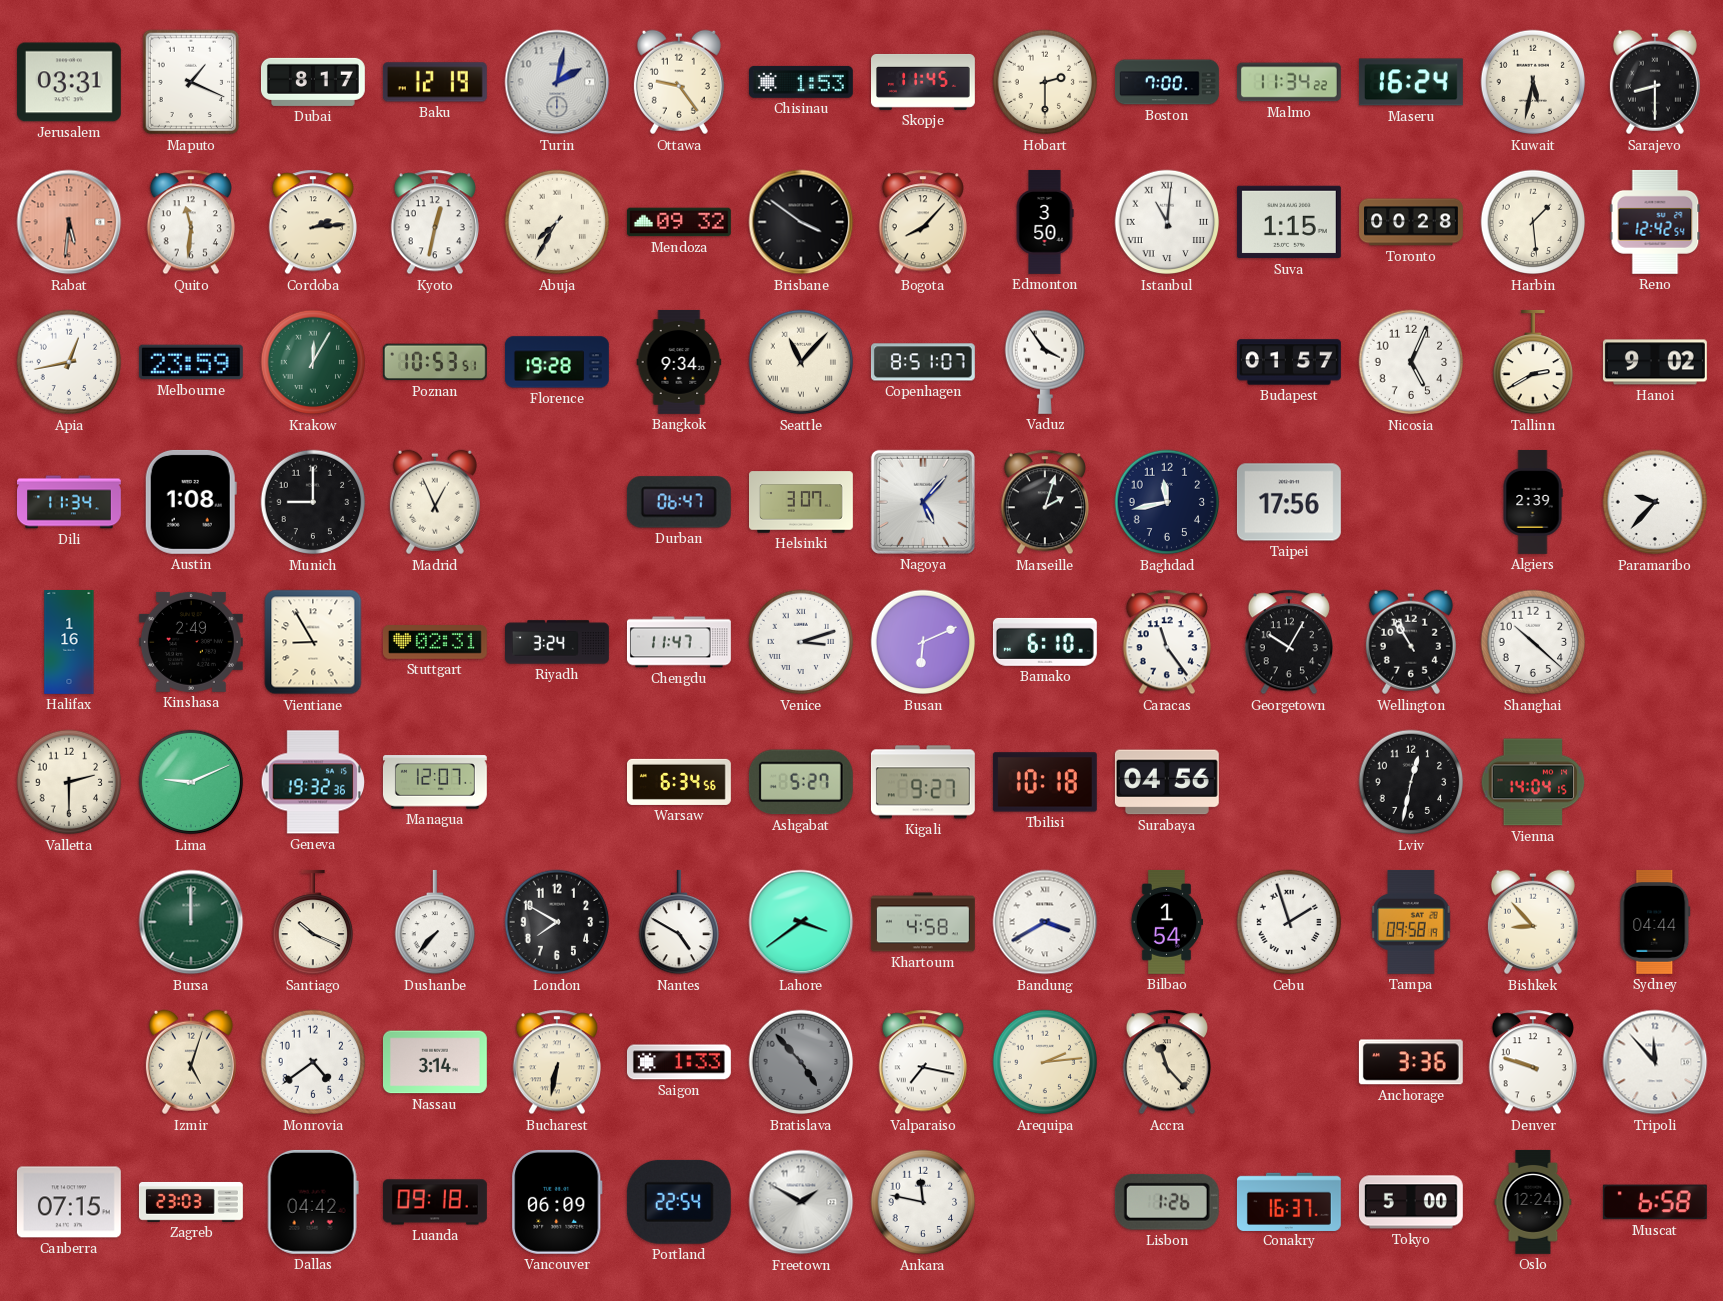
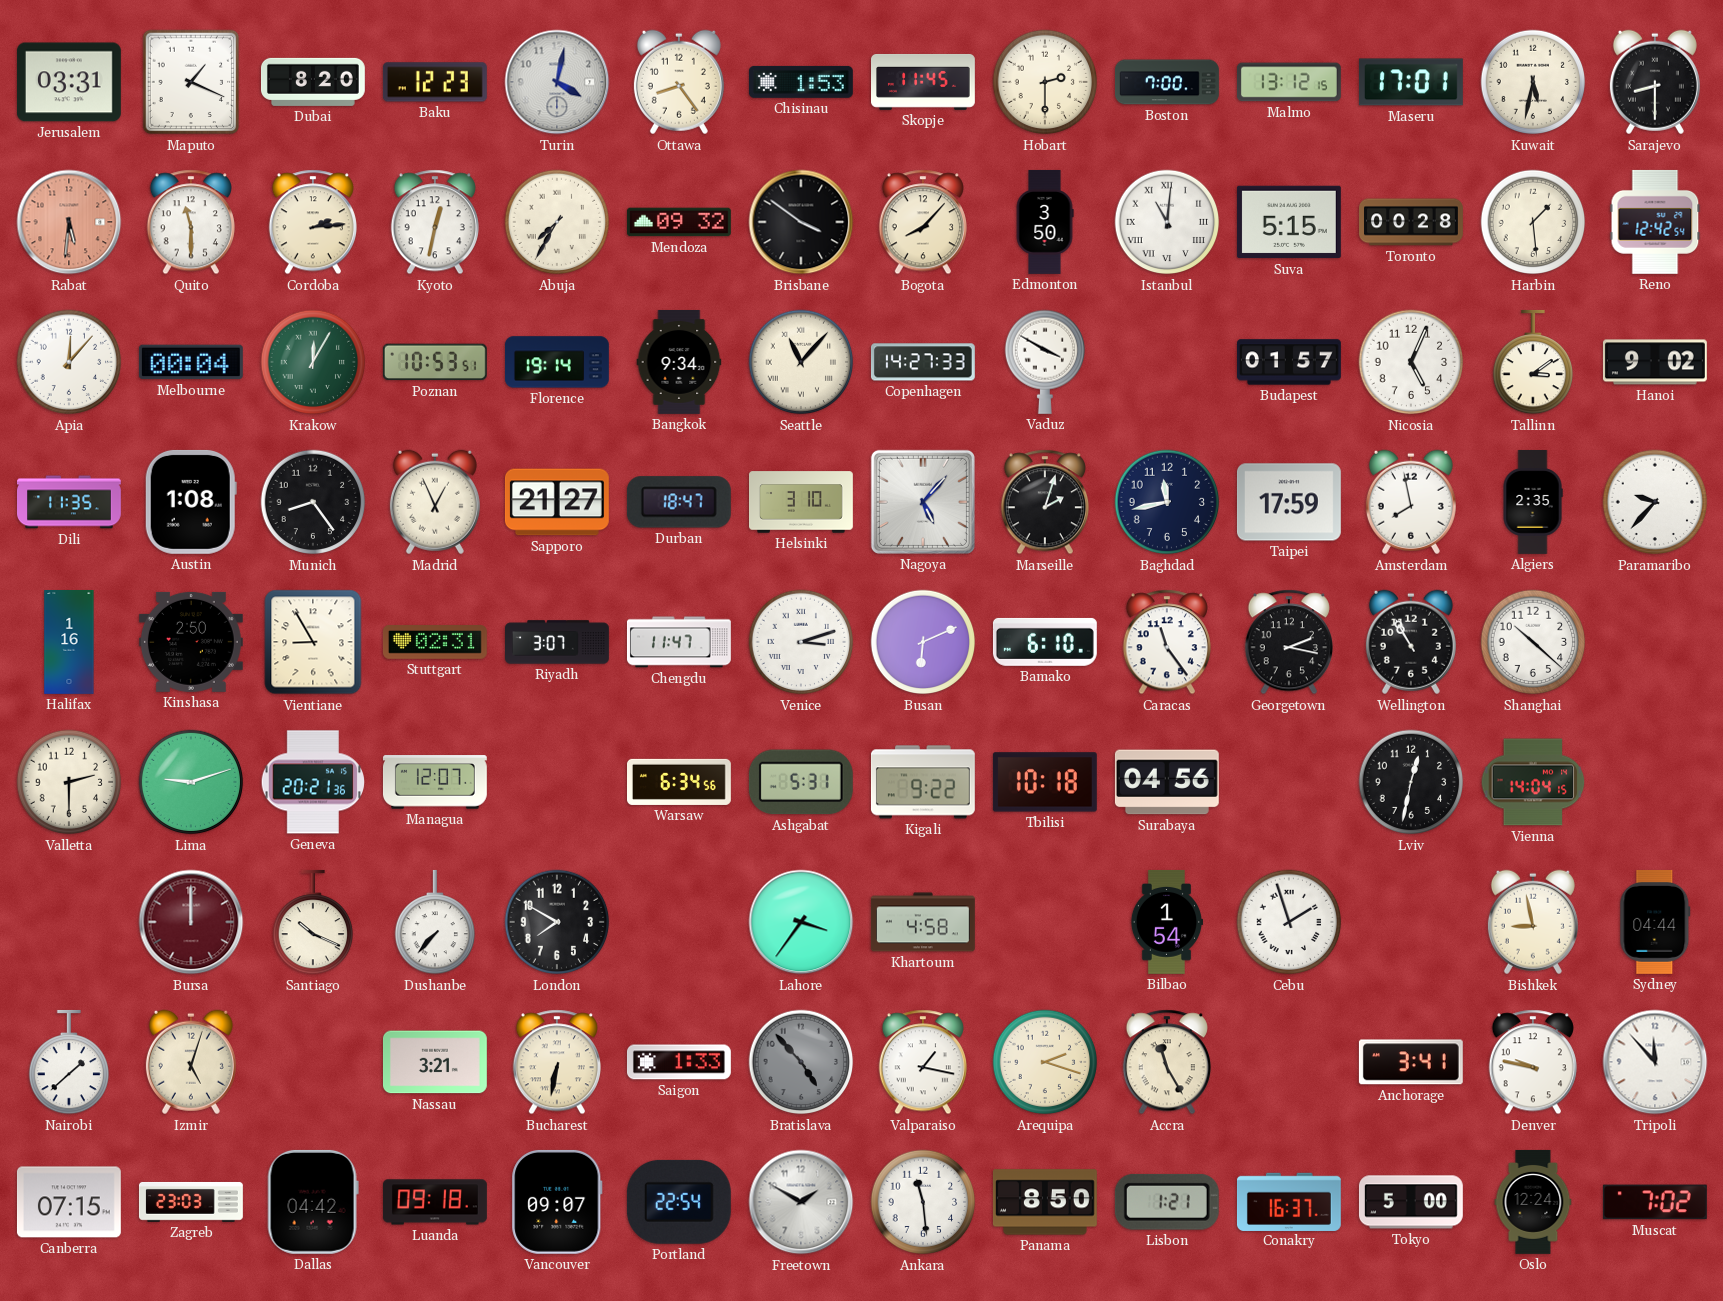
Dubai: 8:17 -> 8:20 (313, 82)
Baku: 12:19 -> 12:23 (435, 82)
Turin: 2:02 -> 4:02 (557, 82)
Ottawa: 9:24 -> 8:24 (679, 82)
Malmo: 11:34 -> 13:12 (1289, 82)
Maseru: 16:24 -> 17:01 (1411, 82)
Quito: 11:31 -> 11:30 (191, 222)
Suva: 1:15 -> 5:15 (1289, 222)
Apia: 12:43 -> 12:07 (69, 362)
Melbourne: 23:59 -> 00:04 (191, 362)
Florence: 19:28 -> 19:14 (557, 362)
Copenhagen: 8:51 -> 14:27 (923, 362)
Vaduz: 3:54 -> 3:50 (1044, 362)
Tallinn: 2:40 -> 3:09 (1532, 362)
Dili: 11:34 -> 11:35 (70, 502)
Munich: 9:00 -> 8:24 (313, 502)
Sapporo: none -> 21:27 (557, 502)
Durban: 06:47 -> 18:47 (679, 502)
Helsinki: 3:07 -> 3:10 (802, 502)
Taipei: 17:56 -> 17:59 (1289, 502)
Amsterdam: none -> 7:58 (1411, 502)
Algiers: 2:39 -> 2:35 (1533, 503)
Kinshasa: 2:49 -> 2:50 (191, 642)
Riyadh: 3:24 -> 3:07 (558, 642)
Georgetown: 10:05 -> 2:17 (1289, 642)
Lima: 9:11 -> 9:12 (191, 782)
Geneva: 19:32 -> 20:21 (312, 782)
Ashgabat: 5:27 -> 5:31 (801, 782)
Kigali: 9:27 -> 9:22 (923, 782)
Bursa dial: green -> burgundy (191, 922)
Nantes: 4:50 -> none (678, 922)
Lahore: 3:39 -> 3:36 (801, 922)
Bandung: 3:40 -> none (1045, 922)
Tampa: 09:58 -> none (1411, 922)
Bishkek: 8:53 -> 8:58 (1533, 922)
Nairobi: none -> 1:38 (68, 1062)
Monrovia: 4:39 -> none (313, 1062)
Nassau: 3:14 -> 3:21 (435, 1062)
Valparaiso: 7:17 -> 1:17 (923, 1062)
Arequipa: 2:14 -> 2:18 (1045, 1062)
Accra: 11:23 -> 11:25 (1167, 1062)
Anchorage: 3:36 -> 3:41 (1411, 1062)
Denver: 9:48 -> 9:47 (1533, 1062)
Vancouver: 06:09 -> 09:07 (557, 1202)
Ankara: 11:47 -> 11:29 (923, 1202)
Panama: none -> 8:50 (1045, 1202)
Lisbon: 1:26 -> 1:21 (1167, 1202)
Muscat: 6:58 -> 7:02 (1655, 1202)
